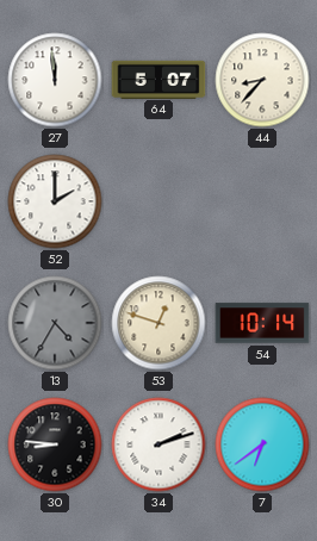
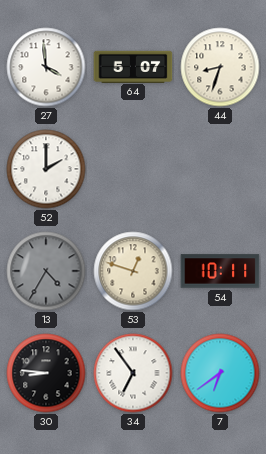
27: 11:59 -> 3:59 (46, 67)
44: 8:37 -> 8:33 (220, 67)
54: 10:14 -> 10:11 (220, 271)
34: 2:12 -> 6:54 (133, 373)
